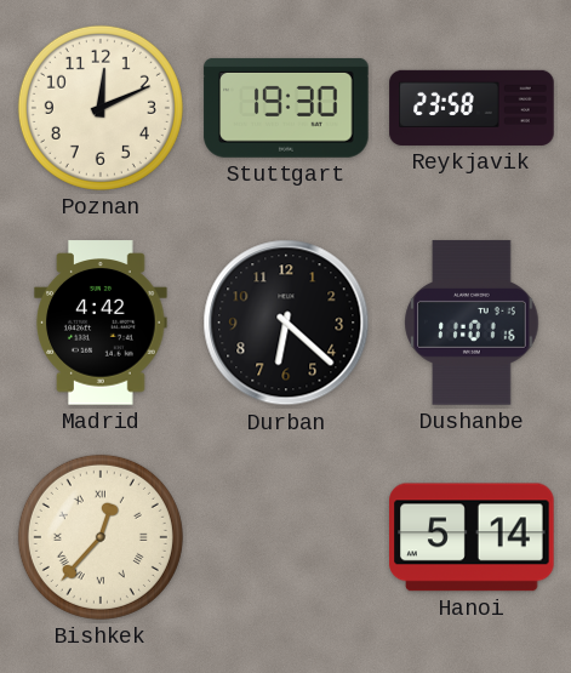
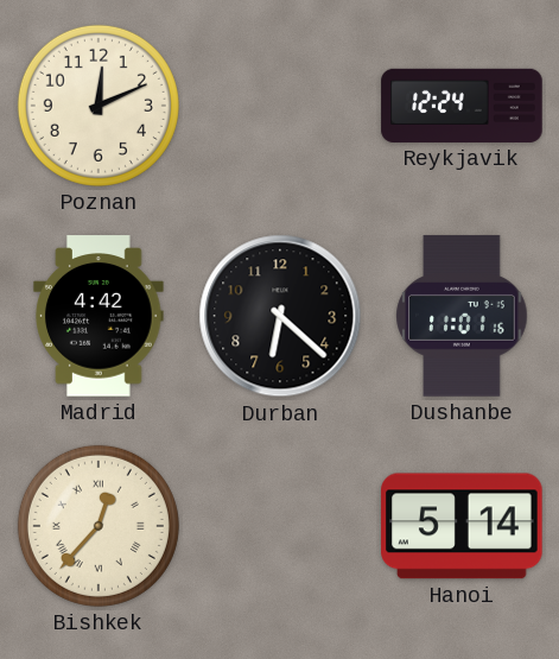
Stuttgart: 19:30 -> none (286, 108)
Reykjavik: 23:58 -> 12:24 (462, 106)
